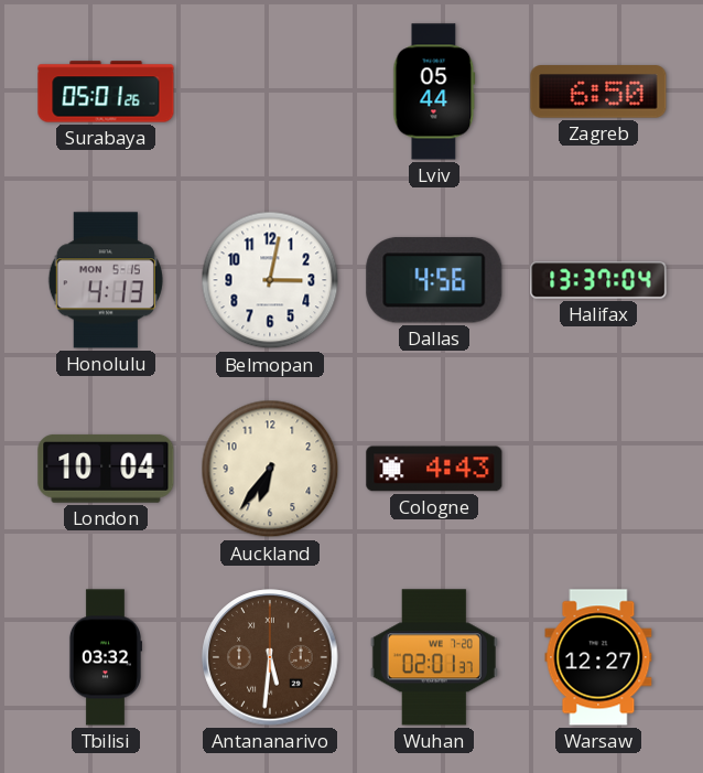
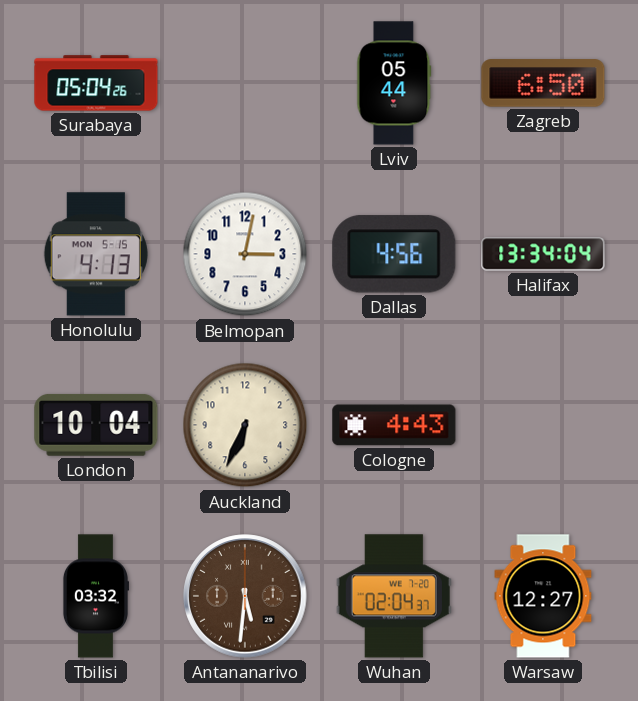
Surabaya: 05:01 -> 05:04 (96, 83)
Halifax: 13:37 -> 13:34 (543, 254)
Auckland: 6:36 -> 6:34 (245, 425)
Wuhan: 02:01 -> 02:04 (394, 596)
